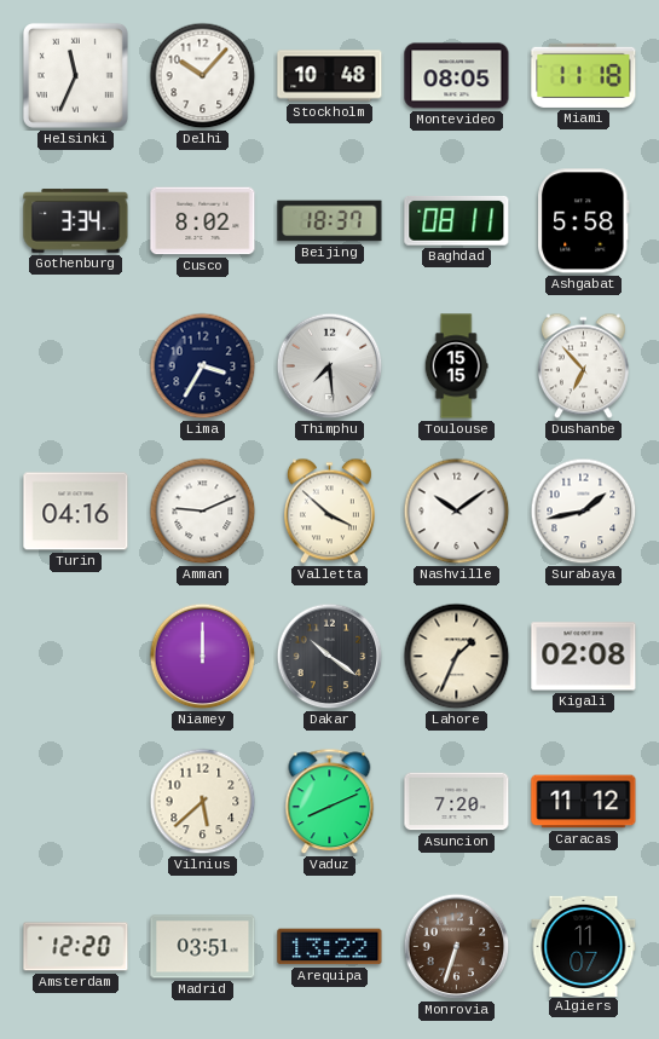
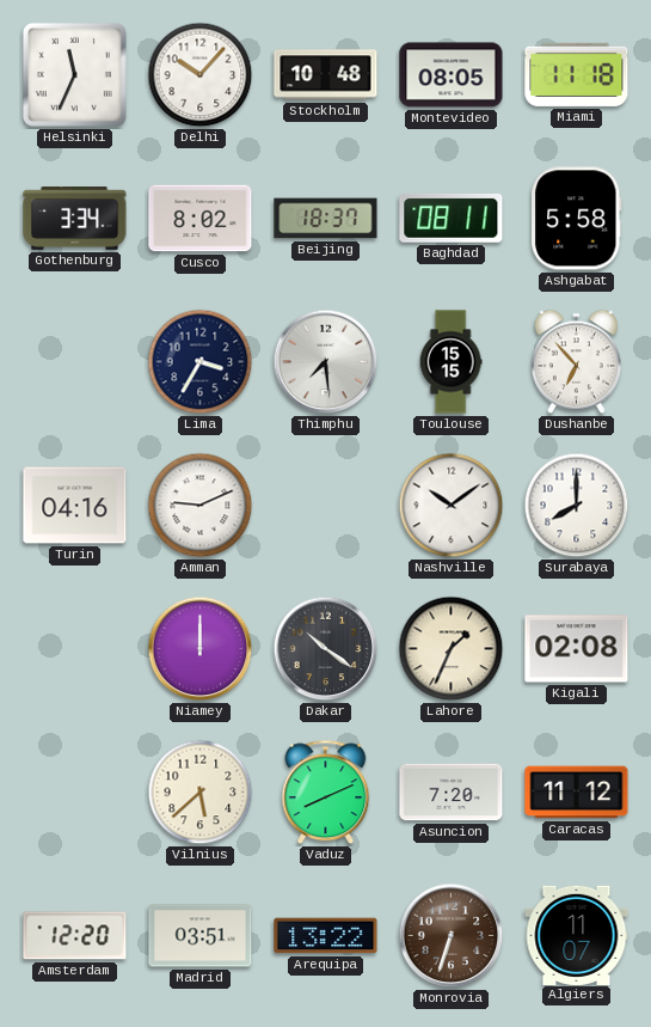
Valletta: 3:52 -> none (329, 512)
Surabaya: 1:43 -> 8:00 (577, 506)
